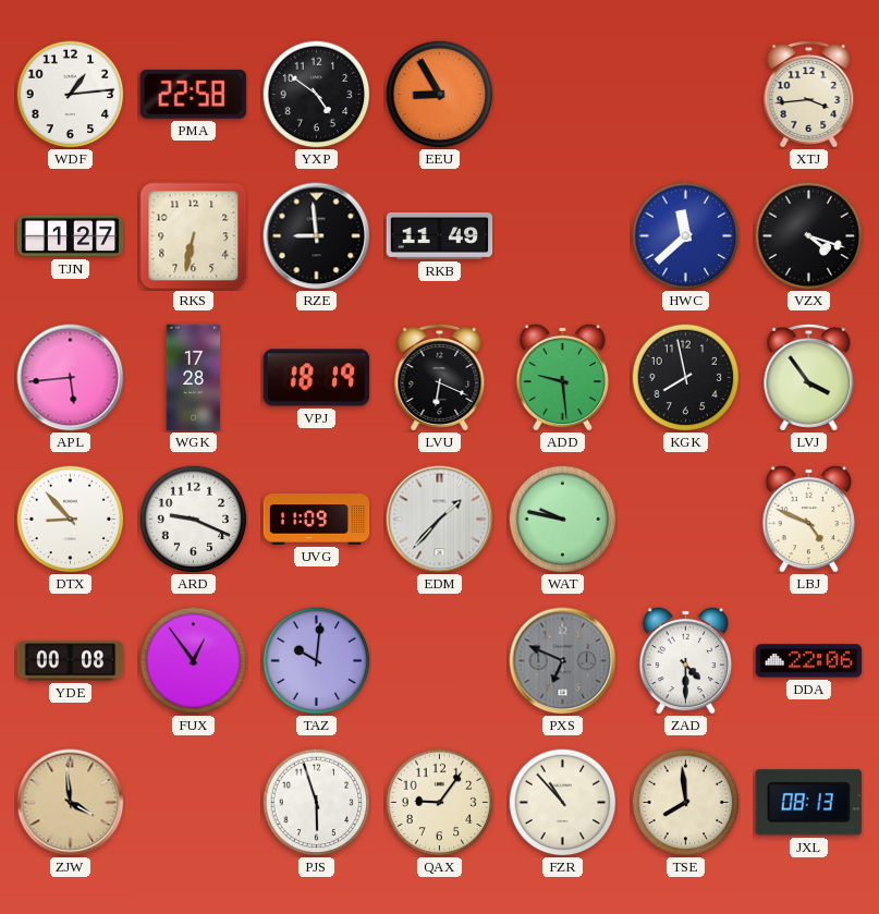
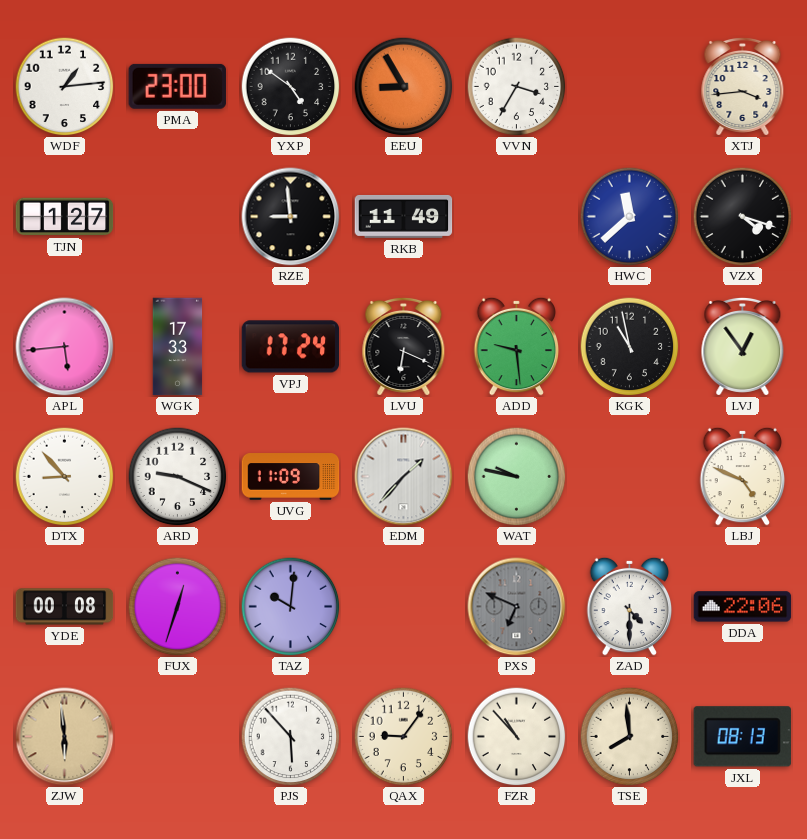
PMA: 22:58 -> 23:00 (177, 86)
VVN: none -> 3:35 (517, 87)
RKS: 6:32 -> none (194, 236)
WGK: 17:28 -> 17:33 (178, 347)
VPJ: 18:19 -> 17:24 (291, 347)
KGK: 7:58 -> 10:58 (630, 347)
LVJ: 3:54 -> 12:54 (743, 346)
FUX: 12:54 -> 12:33 (178, 607)
ZJW: 3:59 -> 5:59 (65, 737)
PJS: 5:57 -> 5:53 (291, 737)
